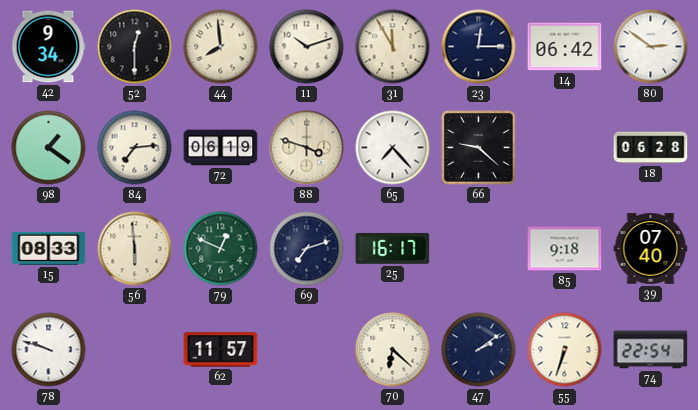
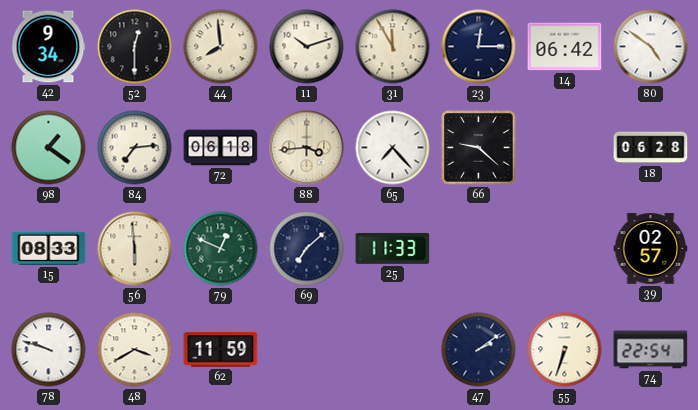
80: 2:51 -> 4:51 (651, 47)
72: 06:19 -> 06:18 (221, 148)
88: 3:48 -> 3:44 (307, 148)
69: 7:12 -> 7:08 (307, 249)
25: 16:17 -> 11:33 (393, 248)
85: 9:18 -> none (565, 249)
39: 07:40 -> 02:57 (651, 249)
48: none -> 3:40 (135, 350)
62: 11:57 -> 11:59 (221, 350)
70: 6:22 -> none (393, 350)
